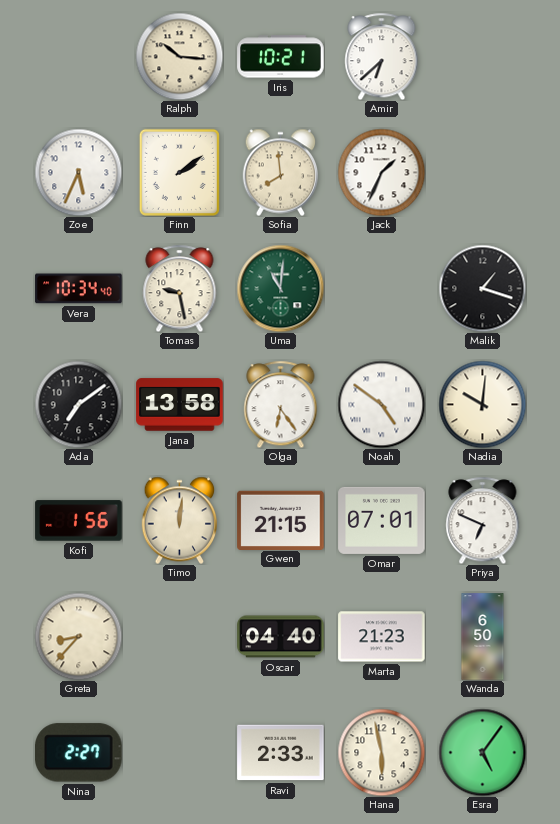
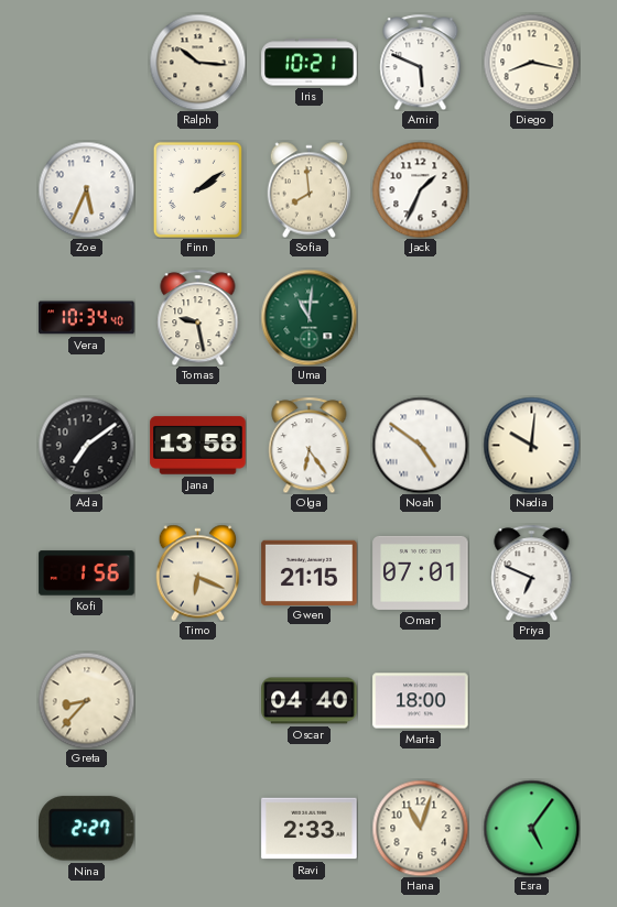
Amir: 6:38 -> 5:49 (421, 62)
Diego: none -> 8:17 (531, 62)
Malik: 1:18 -> none (482, 288)
Timo: 12:01 -> 6:19 (198, 572)
Marta: 21:23 -> 18:00 (421, 701)
Wanda: 6:50 -> none (483, 637)
Hana: 5:58 -> 11:03 (420, 828)
